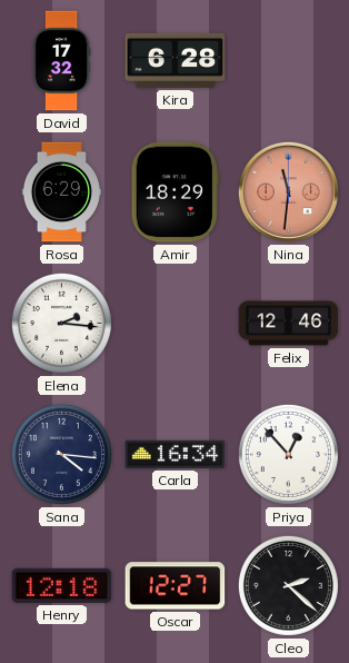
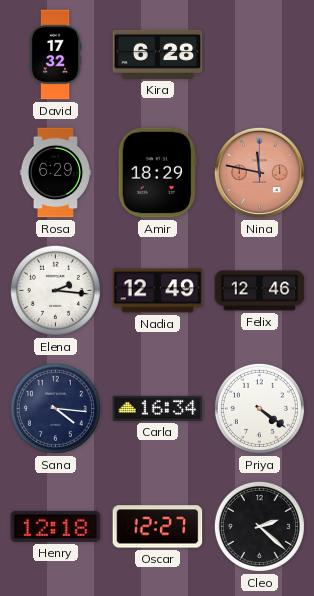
Nina: 11:31 -> 11:47 (259, 172)
Nadia: none -> 12:49 (158, 291)
Priya: 12:53 -> 4:21 (259, 408)
